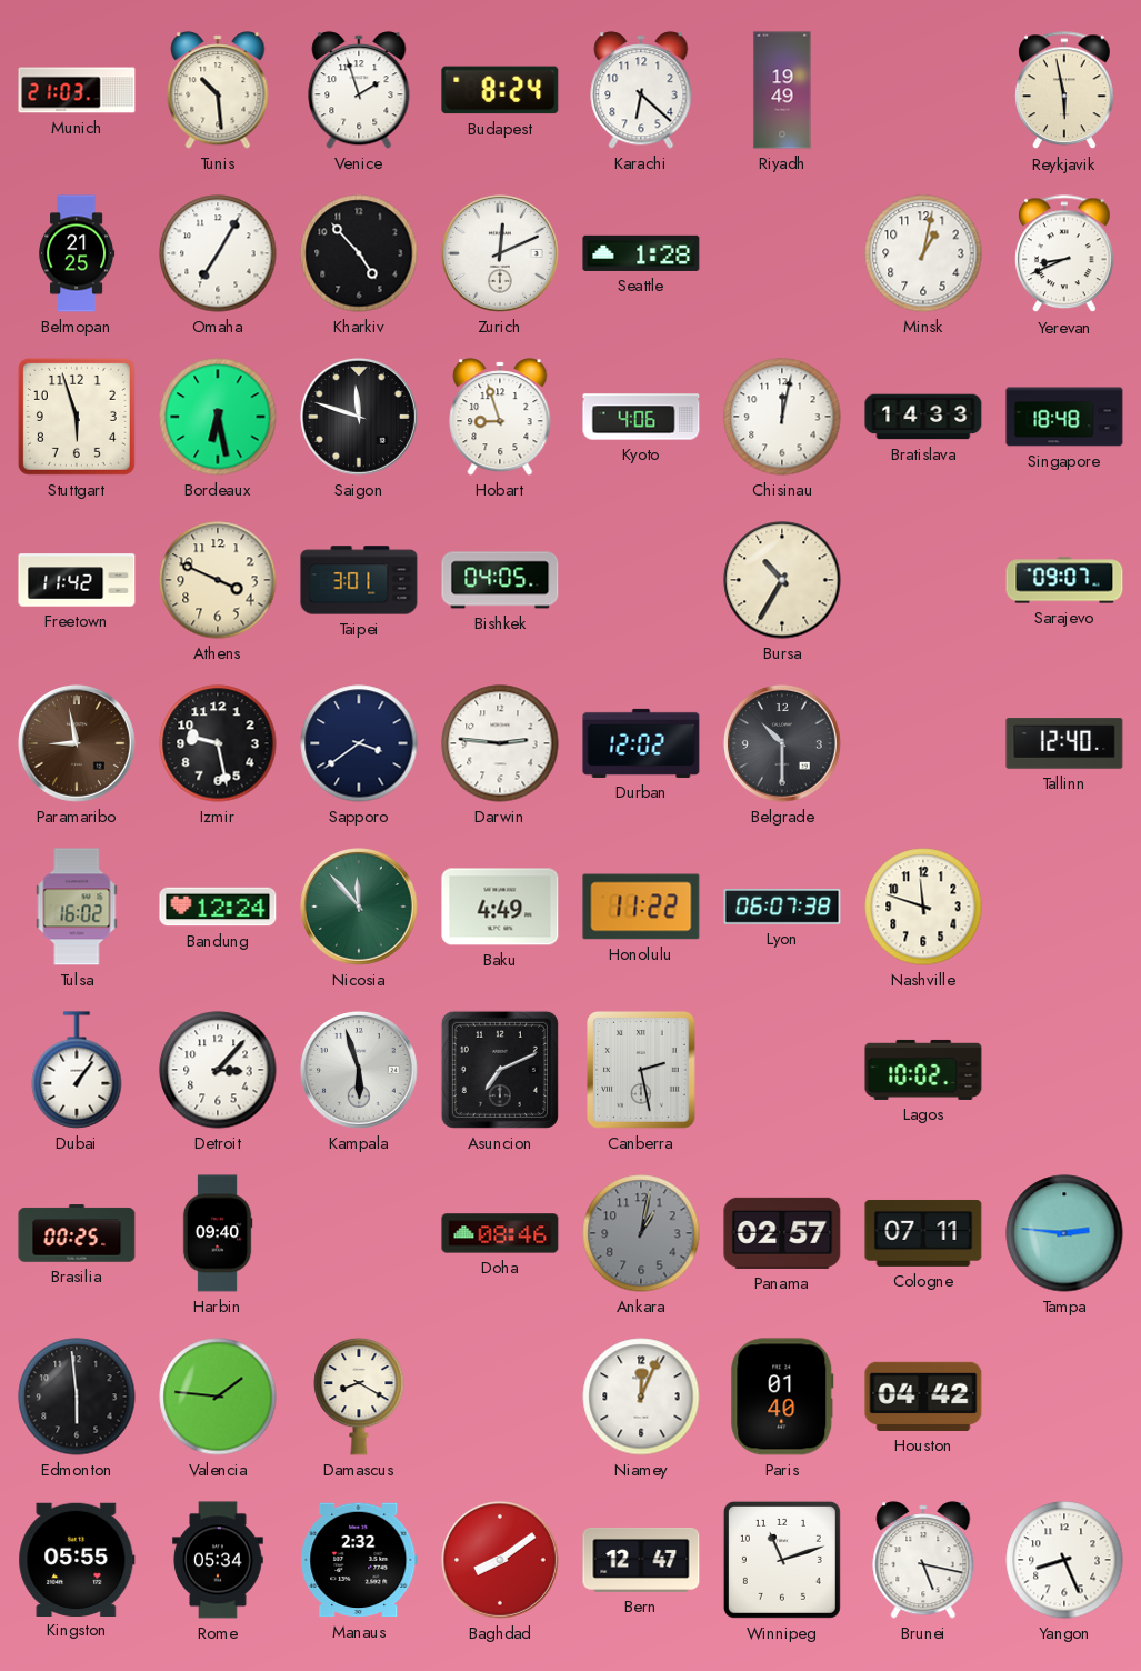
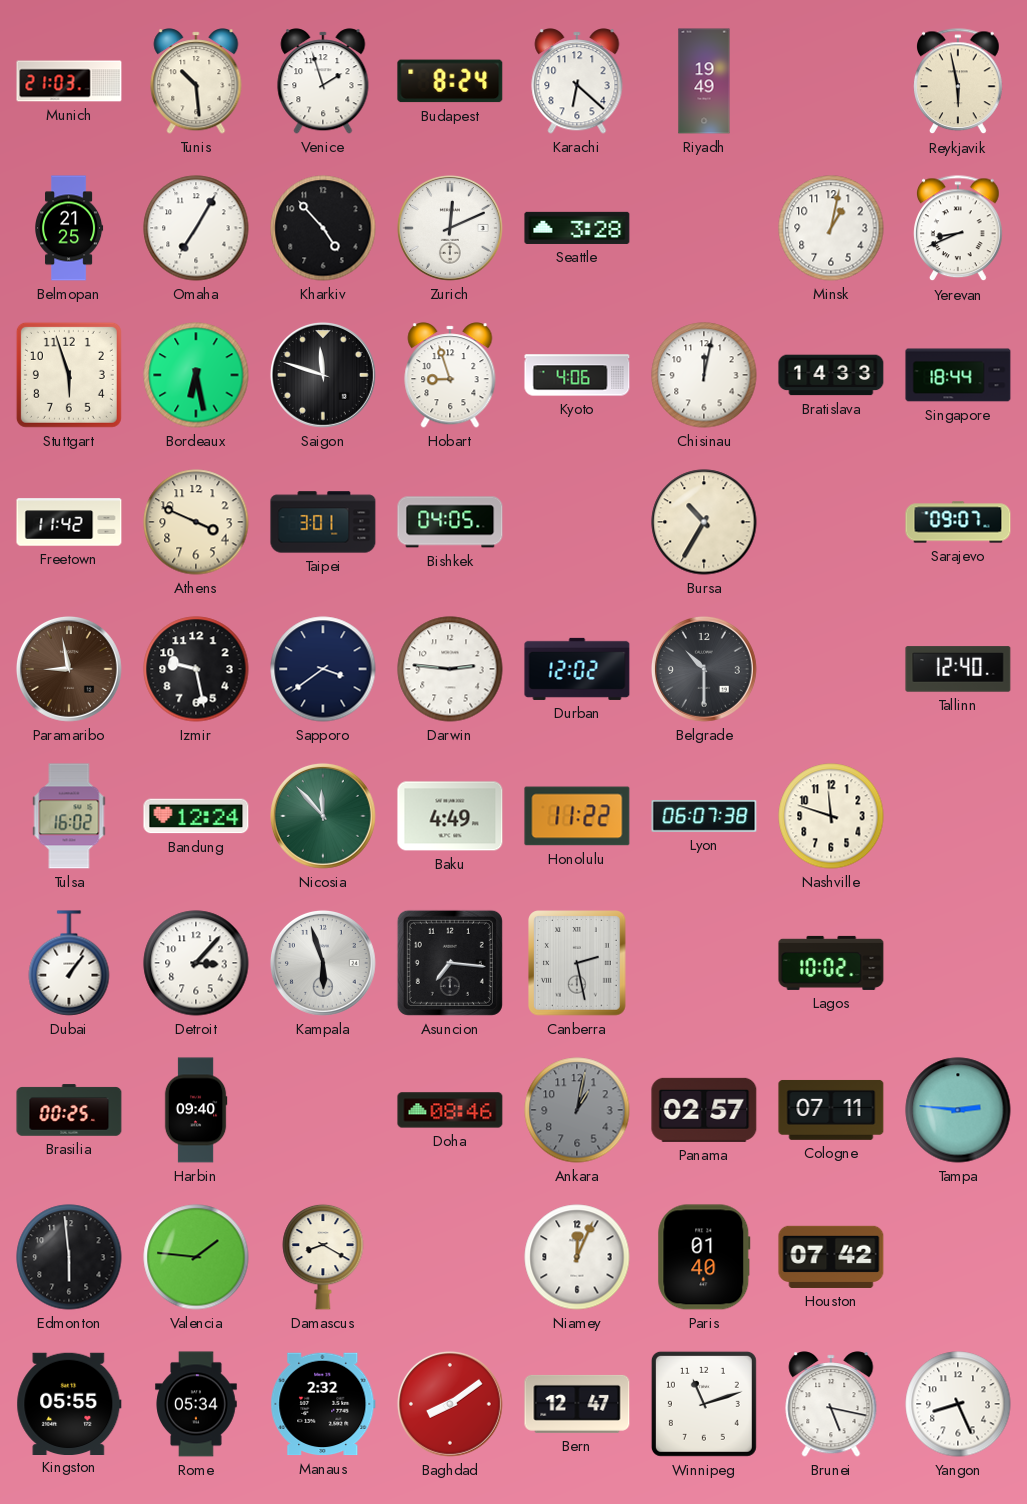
Seattle: 1:28 -> 3:28 (577, 228)
Singapore: 18:48 -> 18:44 (958, 375)
Asuncion: 7:11 -> 7:16 (450, 963)
Houston: 04:42 -> 07:42 (831, 1257)
